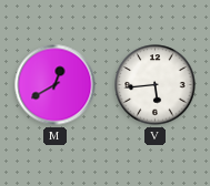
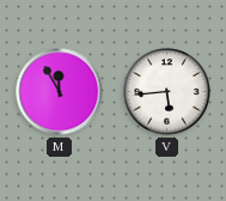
M: 12:40 -> 11:55 (60, 92)
